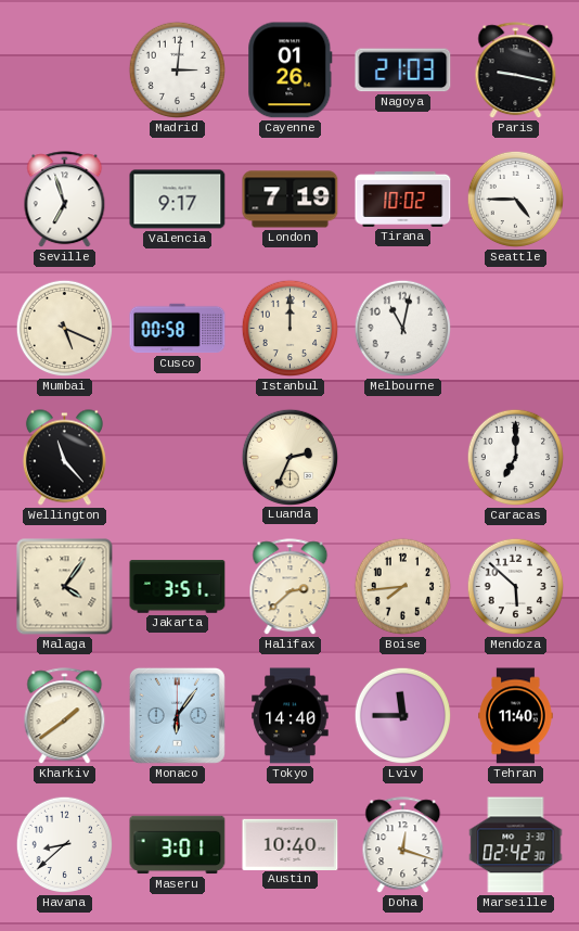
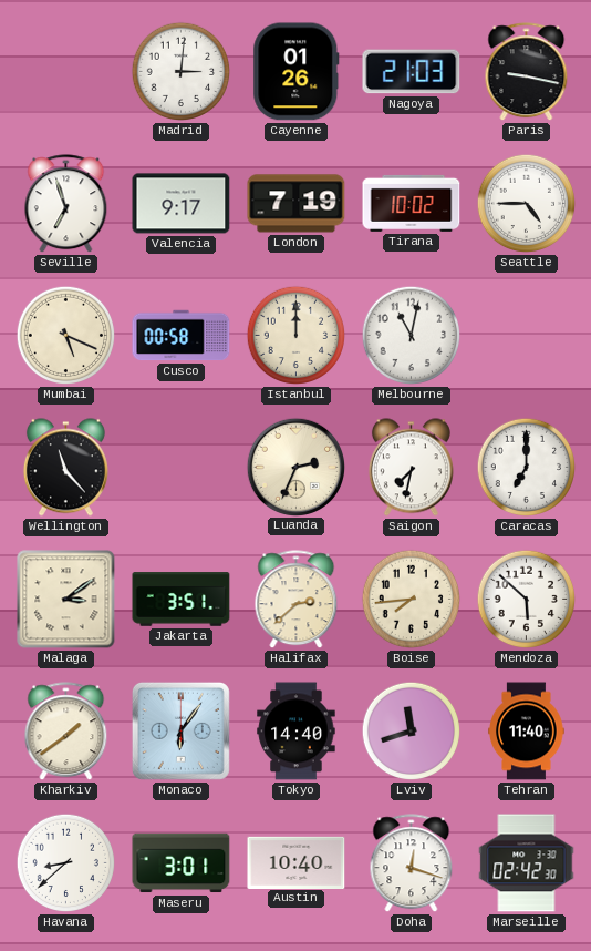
Saigon: none -> 7:32 (411, 468)
Malaga: 4:06 -> 3:09 (66, 600)
Lviv: 11:45 -> 11:42 (412, 732)
